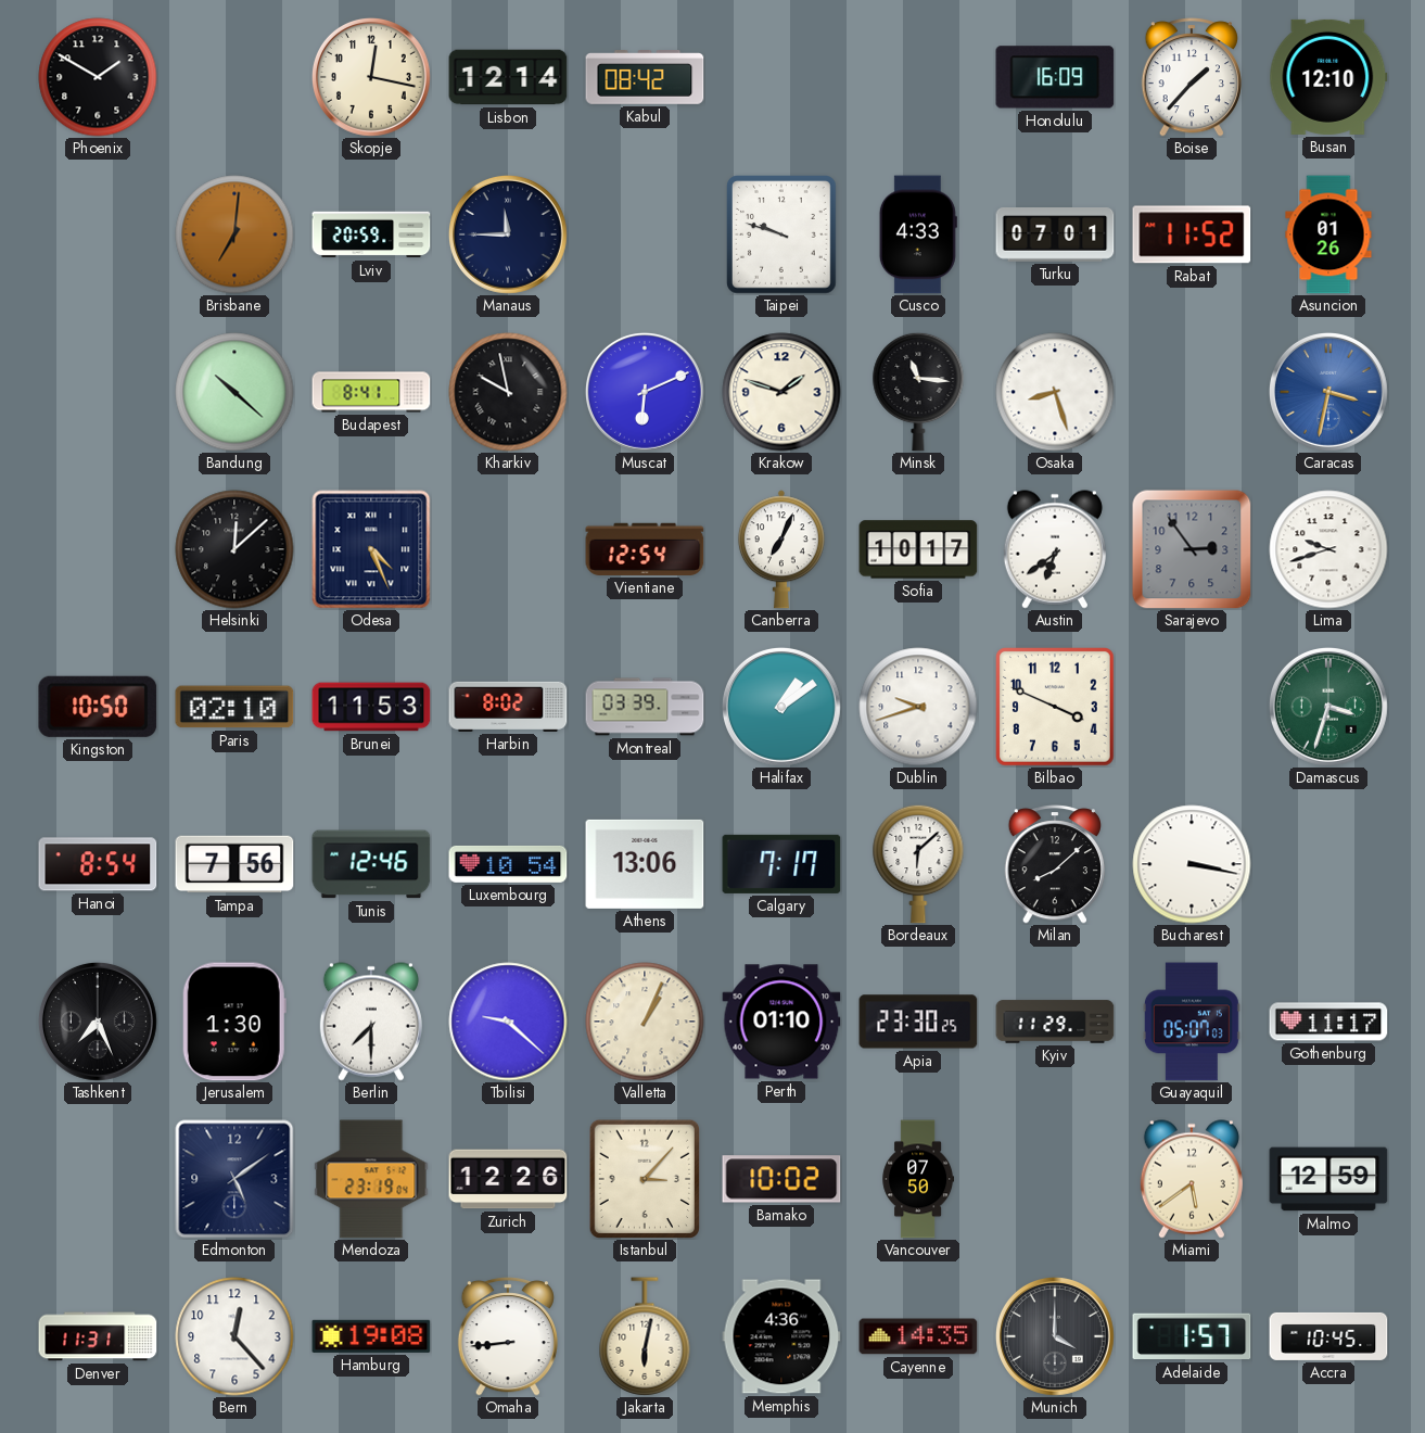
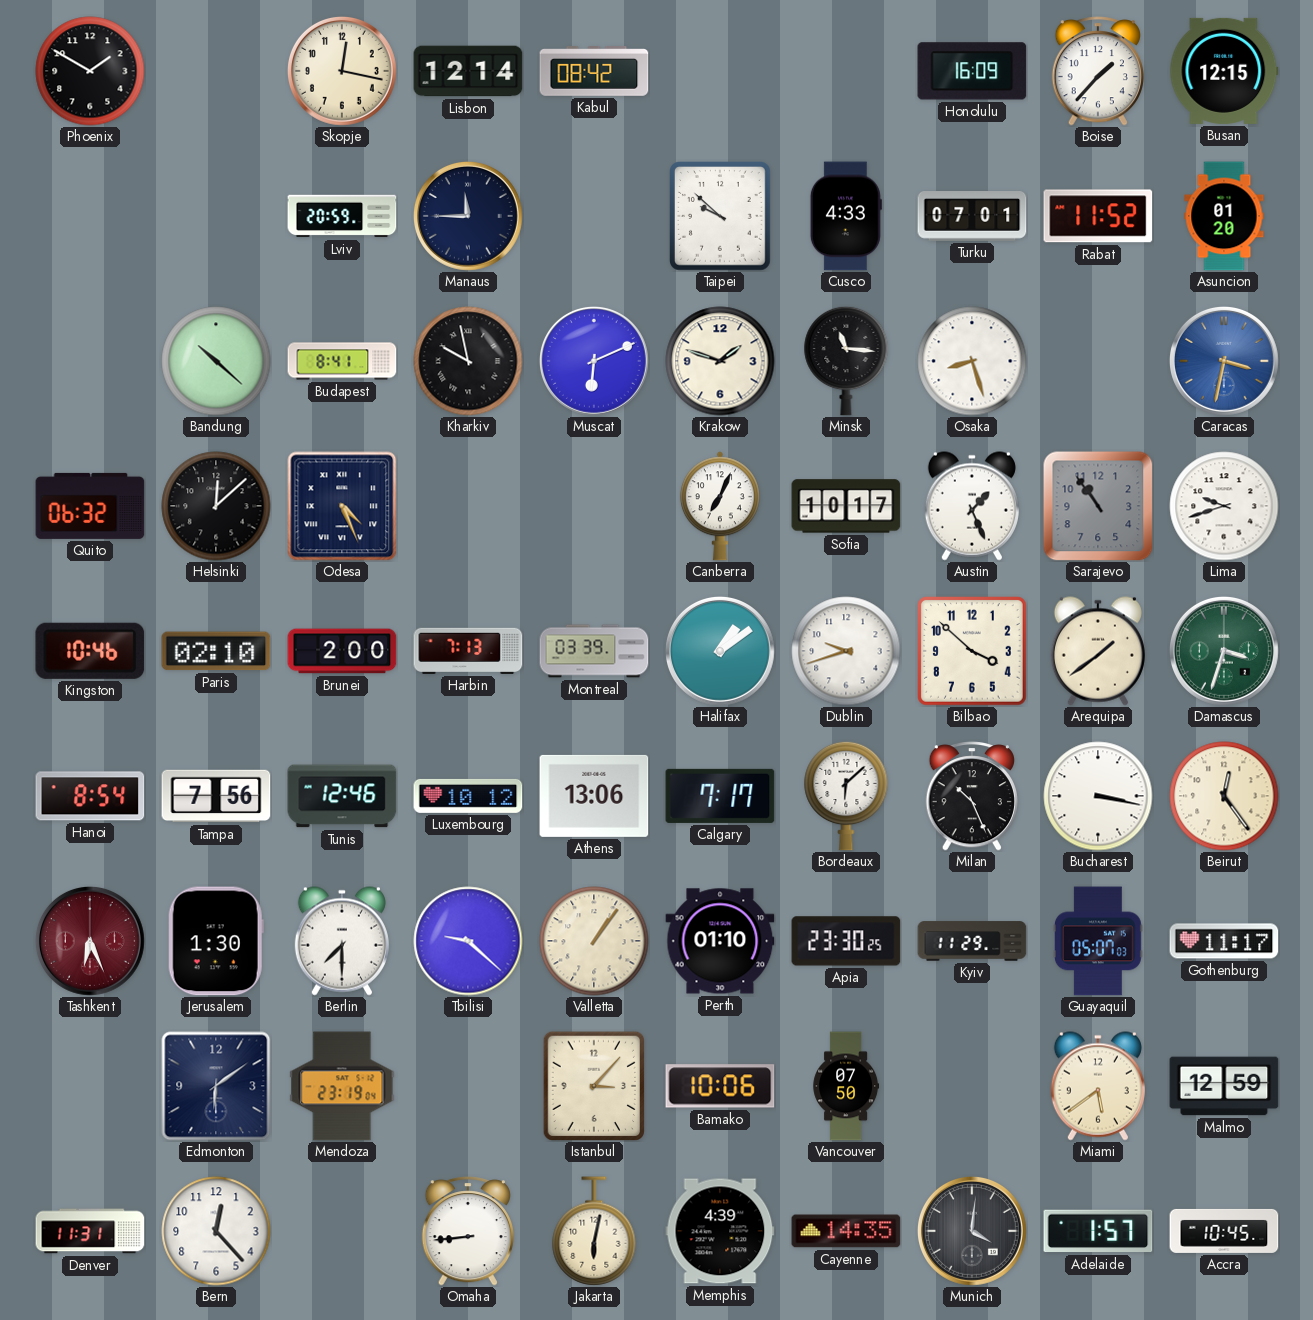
Busan: 12:10 -> 12:15 (1224, 71)
Brisbane: 7:01 -> none (234, 234)
Taipei: 9:48 -> 9:52 (721, 217)
Asuncion: 01:26 -> 01:20 (1224, 216)
Quito: none -> 06:32 (90, 506)
Vientiane: 12:54 -> none (645, 549)
Austin: 6:39 -> 1:26 (972, 506)
Sarajevo: 2:54 -> 10:54 (1098, 506)
Kingston: 10:50 -> 10:46 (90, 651)
Brunei: 11:53 -> 2:00 (342, 651)
Harbin: 8:02 -> 7:13 (468, 651)
Bilbao: 3:49 -> 3:52 (973, 652)
Arequipa: none -> 1:39 (1098, 651)
Luxembourg: 10:54 -> 10:12 (468, 796)
Milan: 8:08 -> 10:26 (972, 796)
Beirut: none -> 12:24 (1224, 796)
Tashkent: 7:26 -> 6:26 (90, 941)
Tashkent dial: black -> burgundy (90, 941)
Valletta: 1:04 -> 1:06 (594, 941)
Edmonton: 5:09 -> 6:09 (216, 1086)
Zurich: 12:26 -> none (508, 1179)
Bamako: 10:02 -> 10:06 (720, 1086)
Hamburg: 19:08 -> none (371, 1336)
Memphis: 4:36 -> 4:39 (720, 1231)
Munich: 4:00 -> 4:01 (972, 1231)
